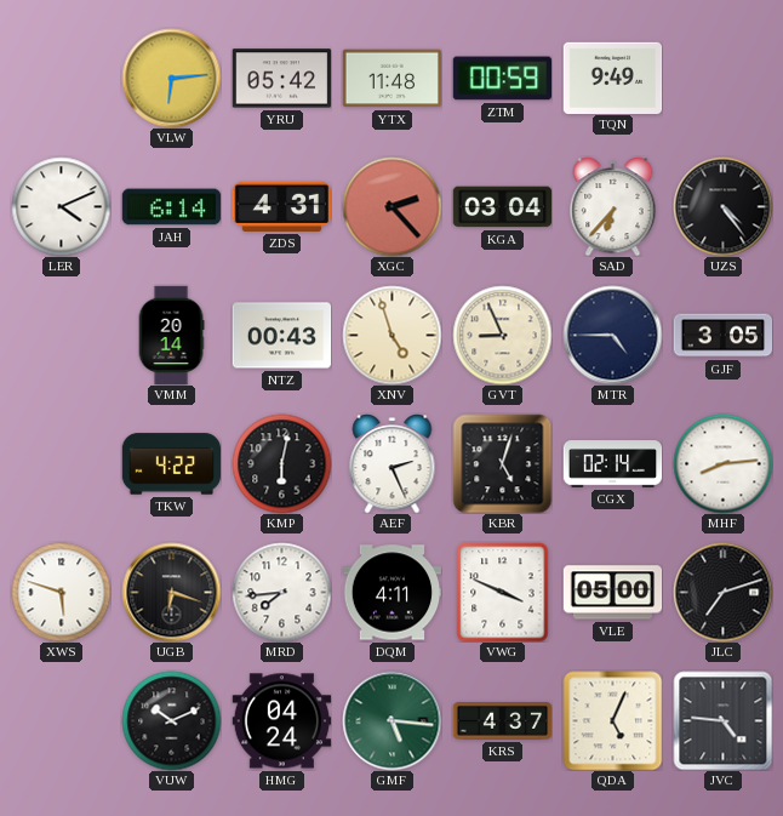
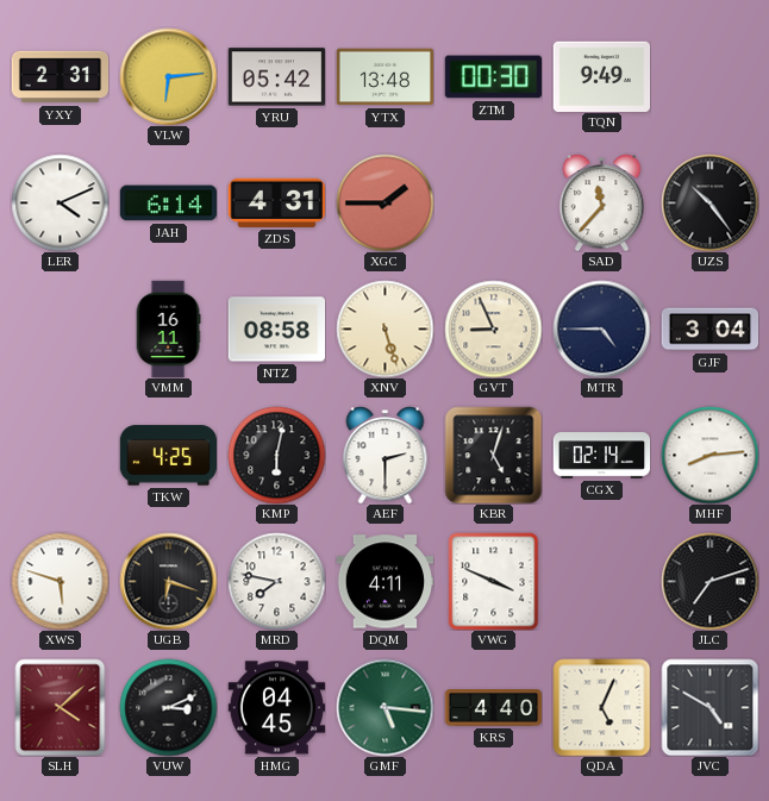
YXY: none -> 2:31 (60, 77)
YTX: 11:48 -> 13:48 (384, 77)
ZTM: 00:59 -> 00:30 (493, 77)
XGC: 2:23 -> 1:45 (384, 202)
KGA: 03:04 -> none (502, 207)
SAD: 6:37 -> 11:37 (602, 202)
UZS: 4:24 -> 10:24 (709, 202)
VMM: 20:14 -> 16:11 (168, 328)
NTZ: 00:43 -> 08:58 (276, 330)
XNV: 4:57 -> 5:27 (384, 328)
GJF: 3:05 -> 3:04 (709, 330)
TKW: 4:22 -> 4:25 (168, 456)
AEF: 2:26 -> 2:30 (386, 455)
MRD: 7:44 -> 7:47 (276, 581)
VLE: 05:00 -> none (612, 593)
SLH: none -> 4:08 (61, 707)
VUW: 10:11 -> 3:11 (168, 707)
HMG: 04:24 -> 04:45 (276, 708)
KRS: 4:37 -> 4:40 (493, 708)
JVC: 4:46 -> 4:50 (709, 707)
